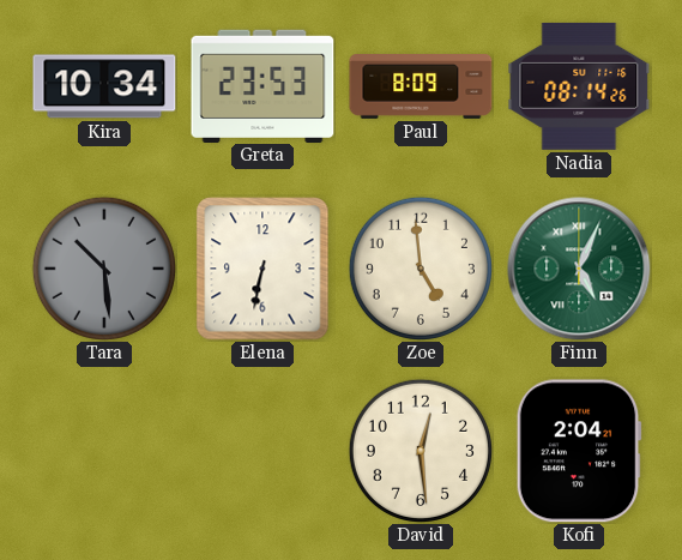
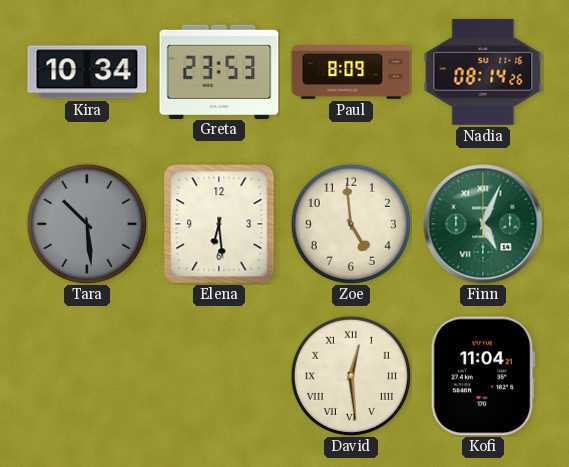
Elena: 6:32 -> 6:29 (219, 224)
David numerals: Arabic -> Roman (351, 376)
Kofi: 2:04 -> 11:04 (483, 376)
